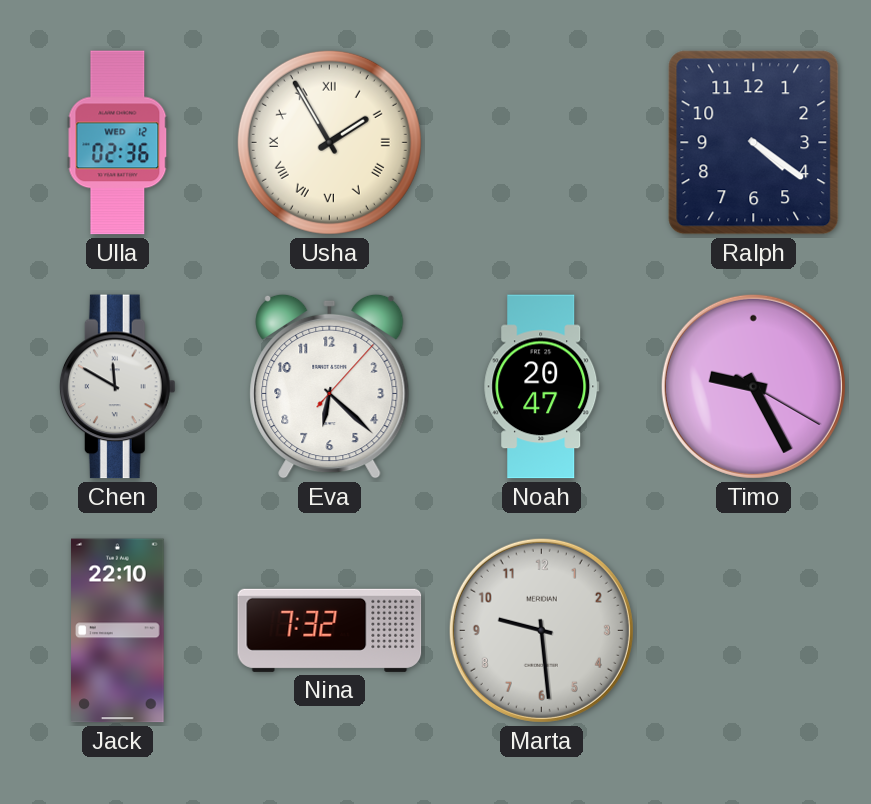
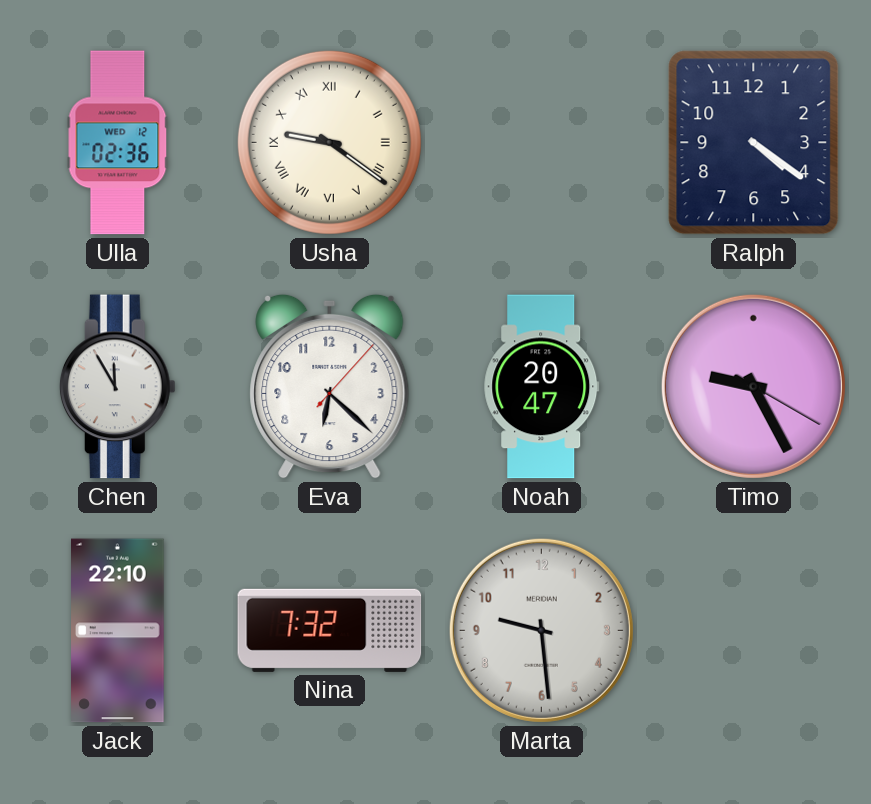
Usha: 1:55 -> 9:21 (329, 142)
Chen: 11:50 -> 11:55 (117, 387)
